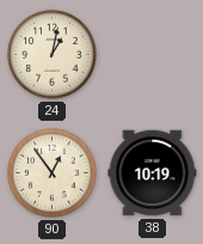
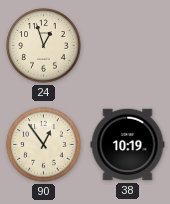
24: 1:02 -> 12:57 (44, 46)
